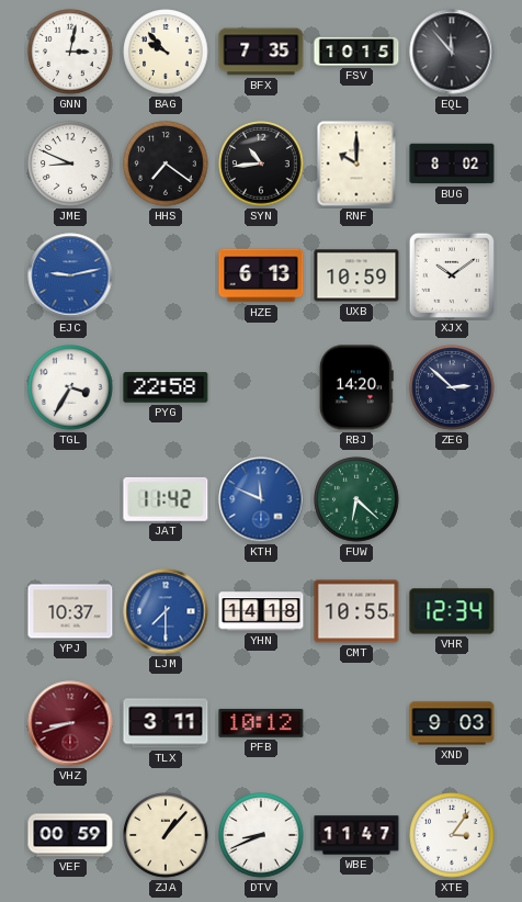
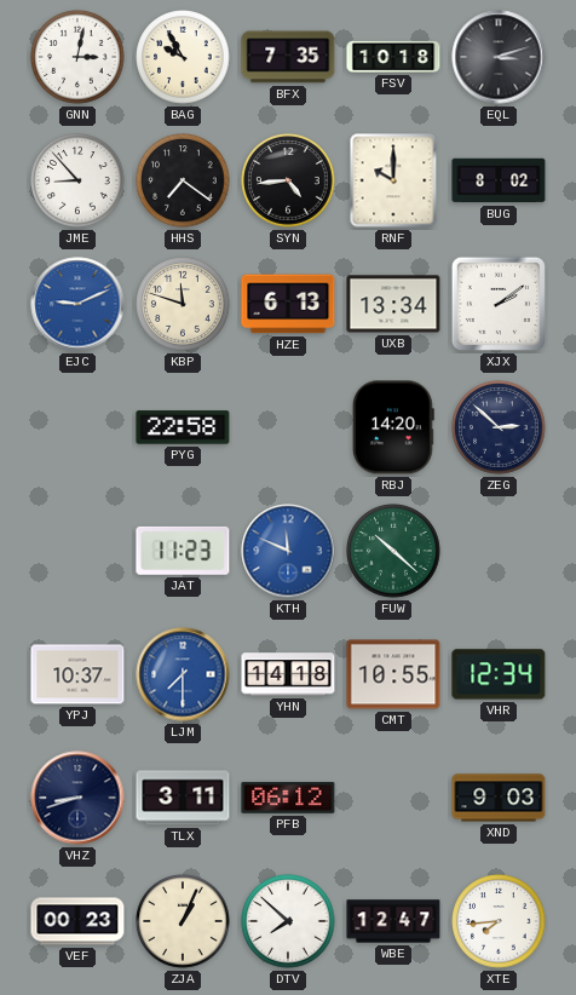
BAG: 9:53 -> 9:55 (183, 57)
FSV: 10:15 -> 10:18 (393, 57)
EQL: 11:53 -> 3:12 (499, 57)
JME: 8:49 -> 8:53 (77, 180)
SYN: 10:44 -> 4:44 (288, 180)
EJC: 9:13 -> 9:11 (77, 304)
KBP: none -> 11:48 (183, 304)
UXB: 10:59 -> 13:34 (393, 304)
XJX: 10:09 -> 2:09 (499, 304)
TGL: 3:35 -> none (70, 387)
JAT: 11:42 -> 11:23 (183, 551)
FUW: 6:22 -> 10:22 (393, 551)
VHZ dial: burgundy -> navy (77, 798)
PFB: 10:12 -> 06:12 (288, 798)
VEF: 00:59 -> 00:23 (77, 921)
ZJA: 1:07 -> 1:04 (183, 921)
DTV: 8:41 -> 7:52 (288, 921)
WBE: 11:47 -> 12:47 (393, 921)
XTE: 3:06 -> 7:44 (499, 921)
